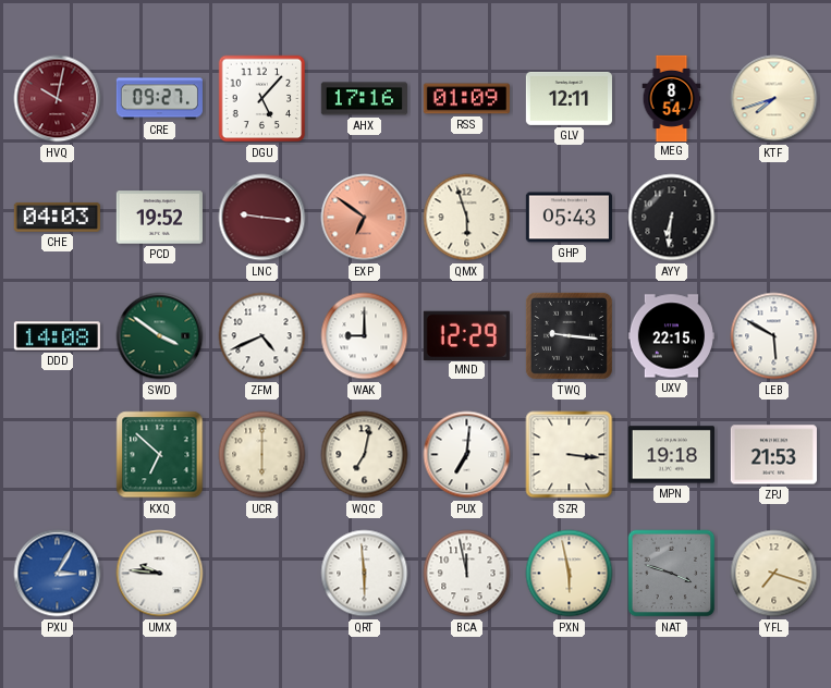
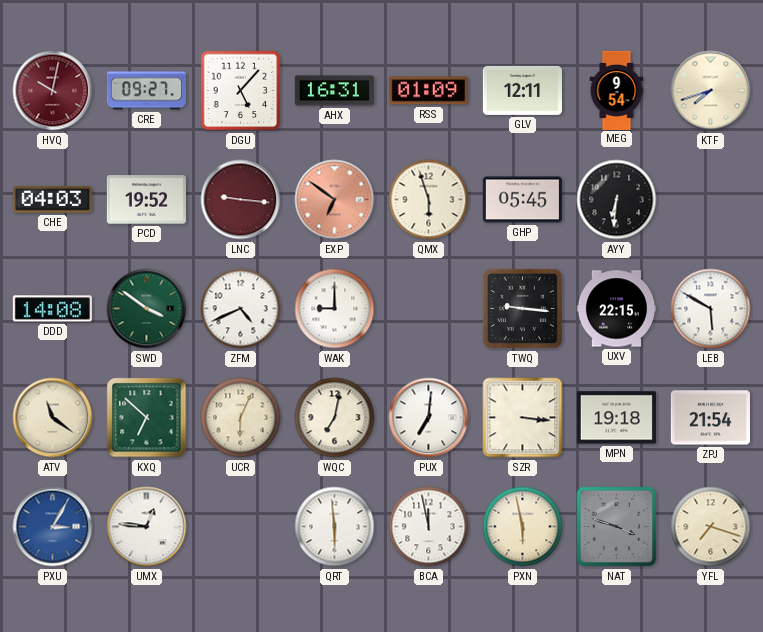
AHX: 17:16 -> 16:31 (334, 91)
MEG: 8:54 -> 9:54 (617, 90)
GHP: 05:43 -> 05:45 (522, 200)
MND: 12:29 -> none (466, 335)
ATV: none -> 11:21 (53, 418)
UCR: 6:00 -> 6:04 (241, 418)
ZPJ: 21:53 -> 21:54 (710, 418)
UMX: 9:46 -> 12:46 (147, 527)
